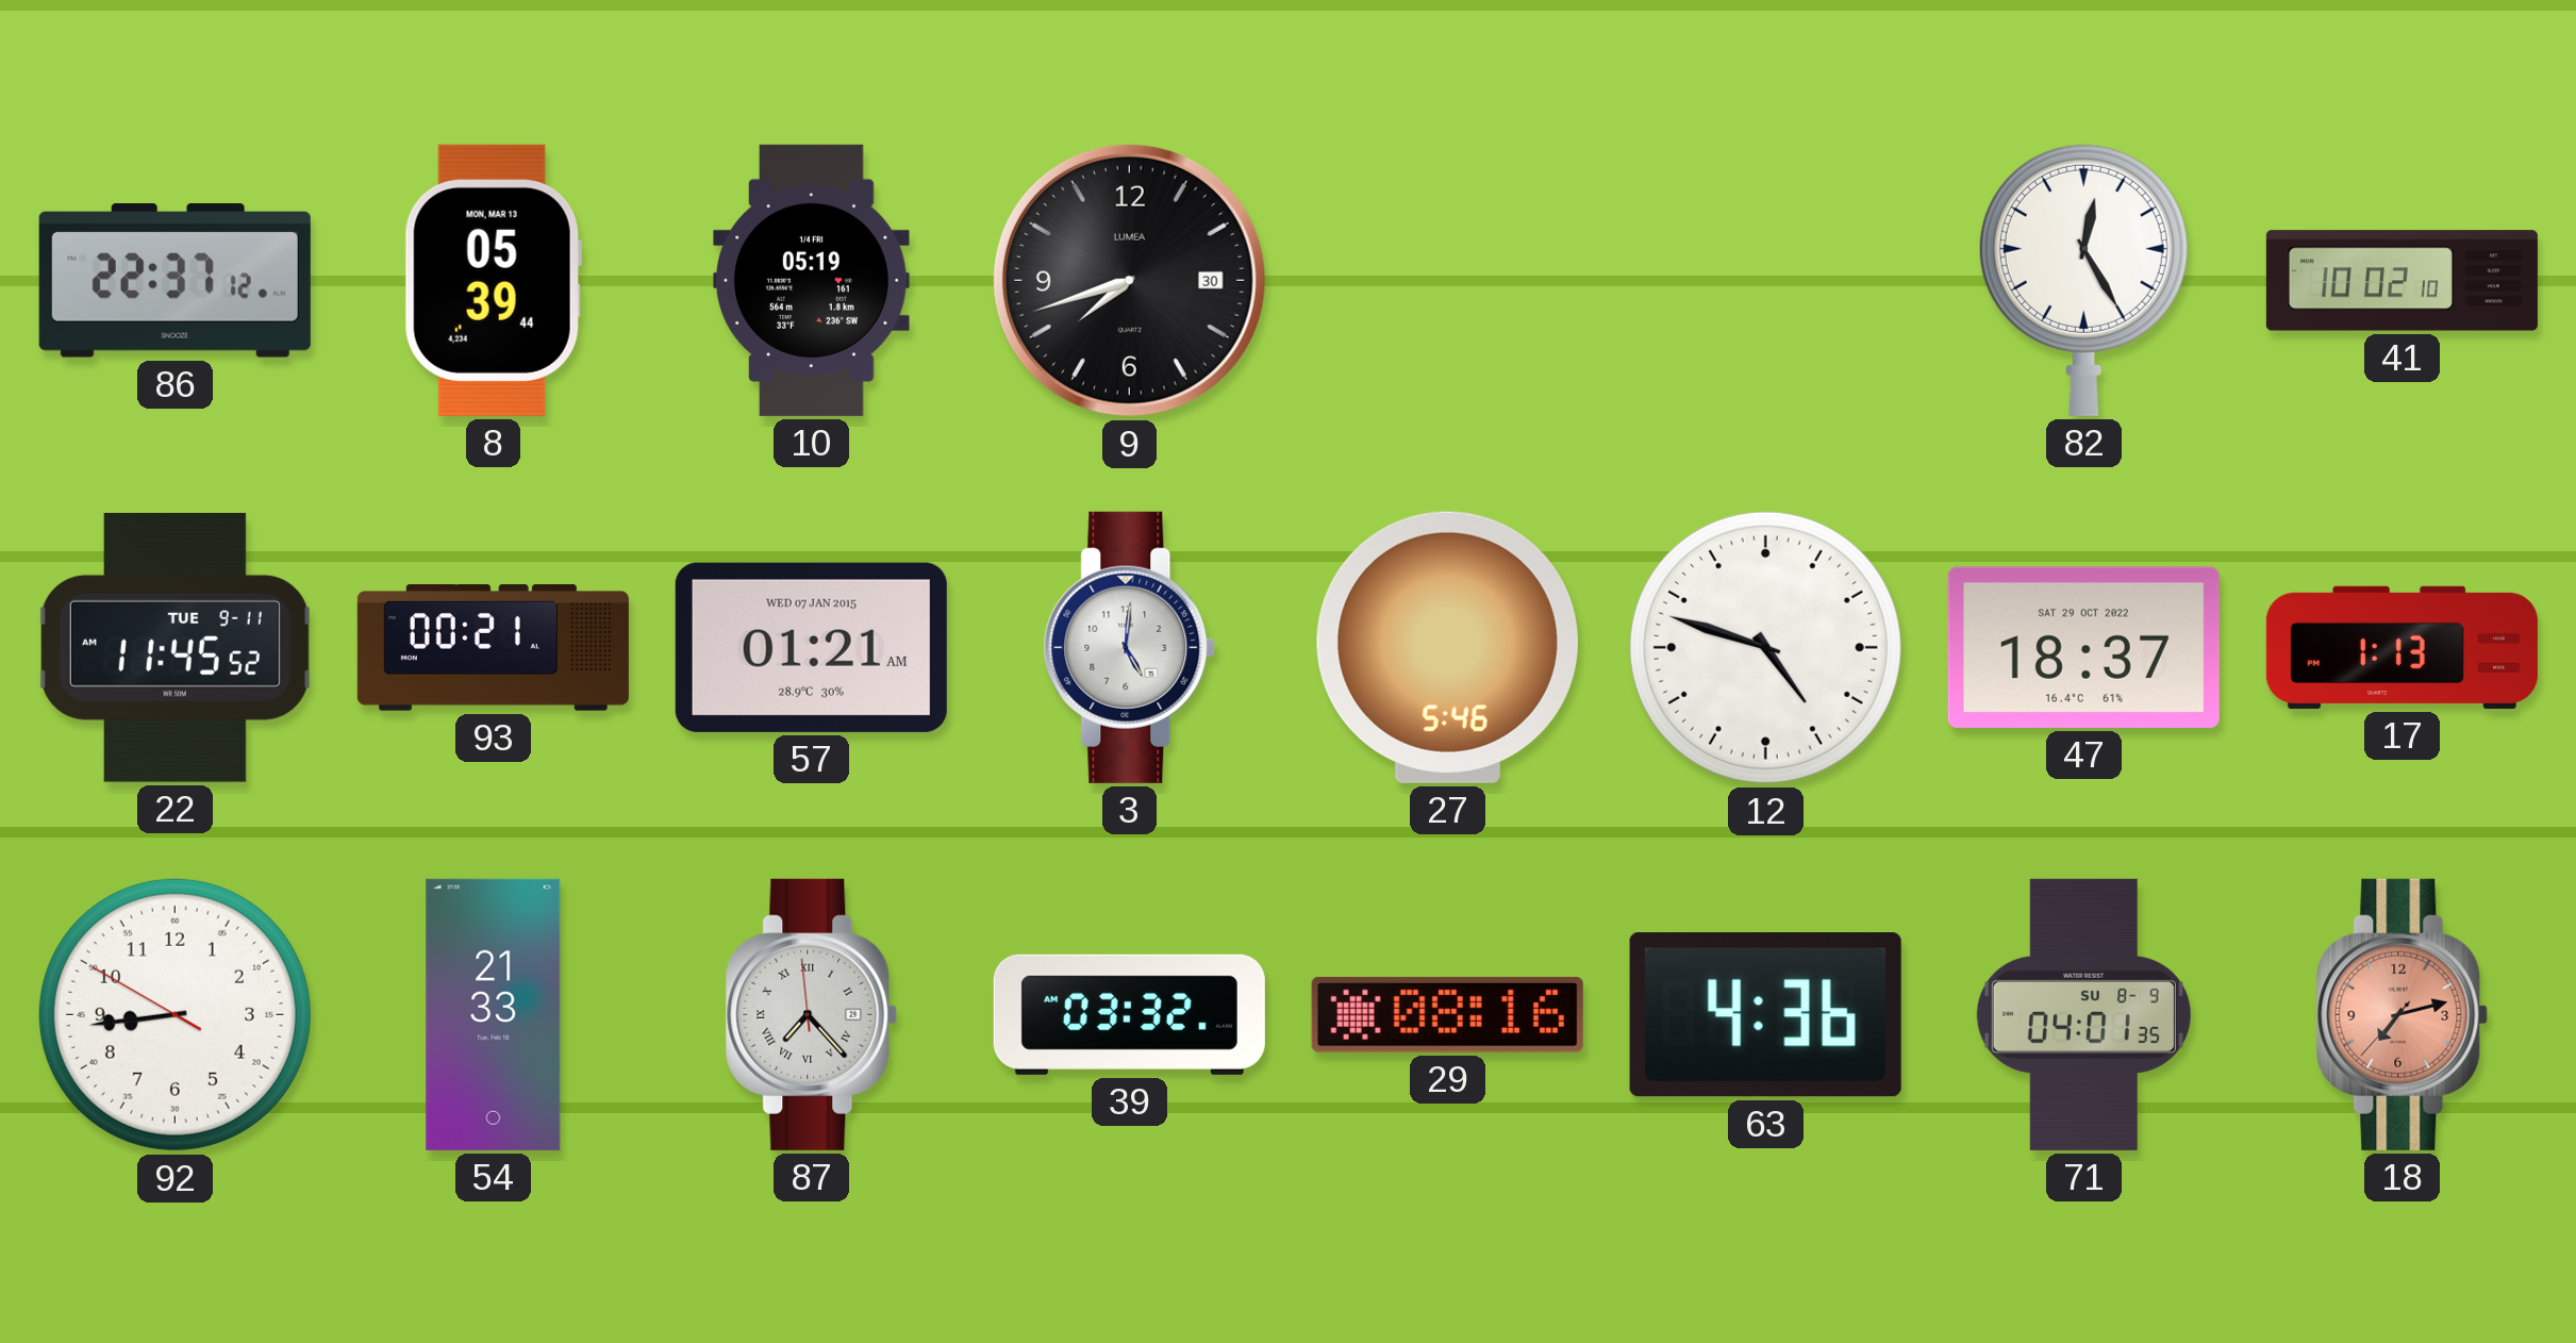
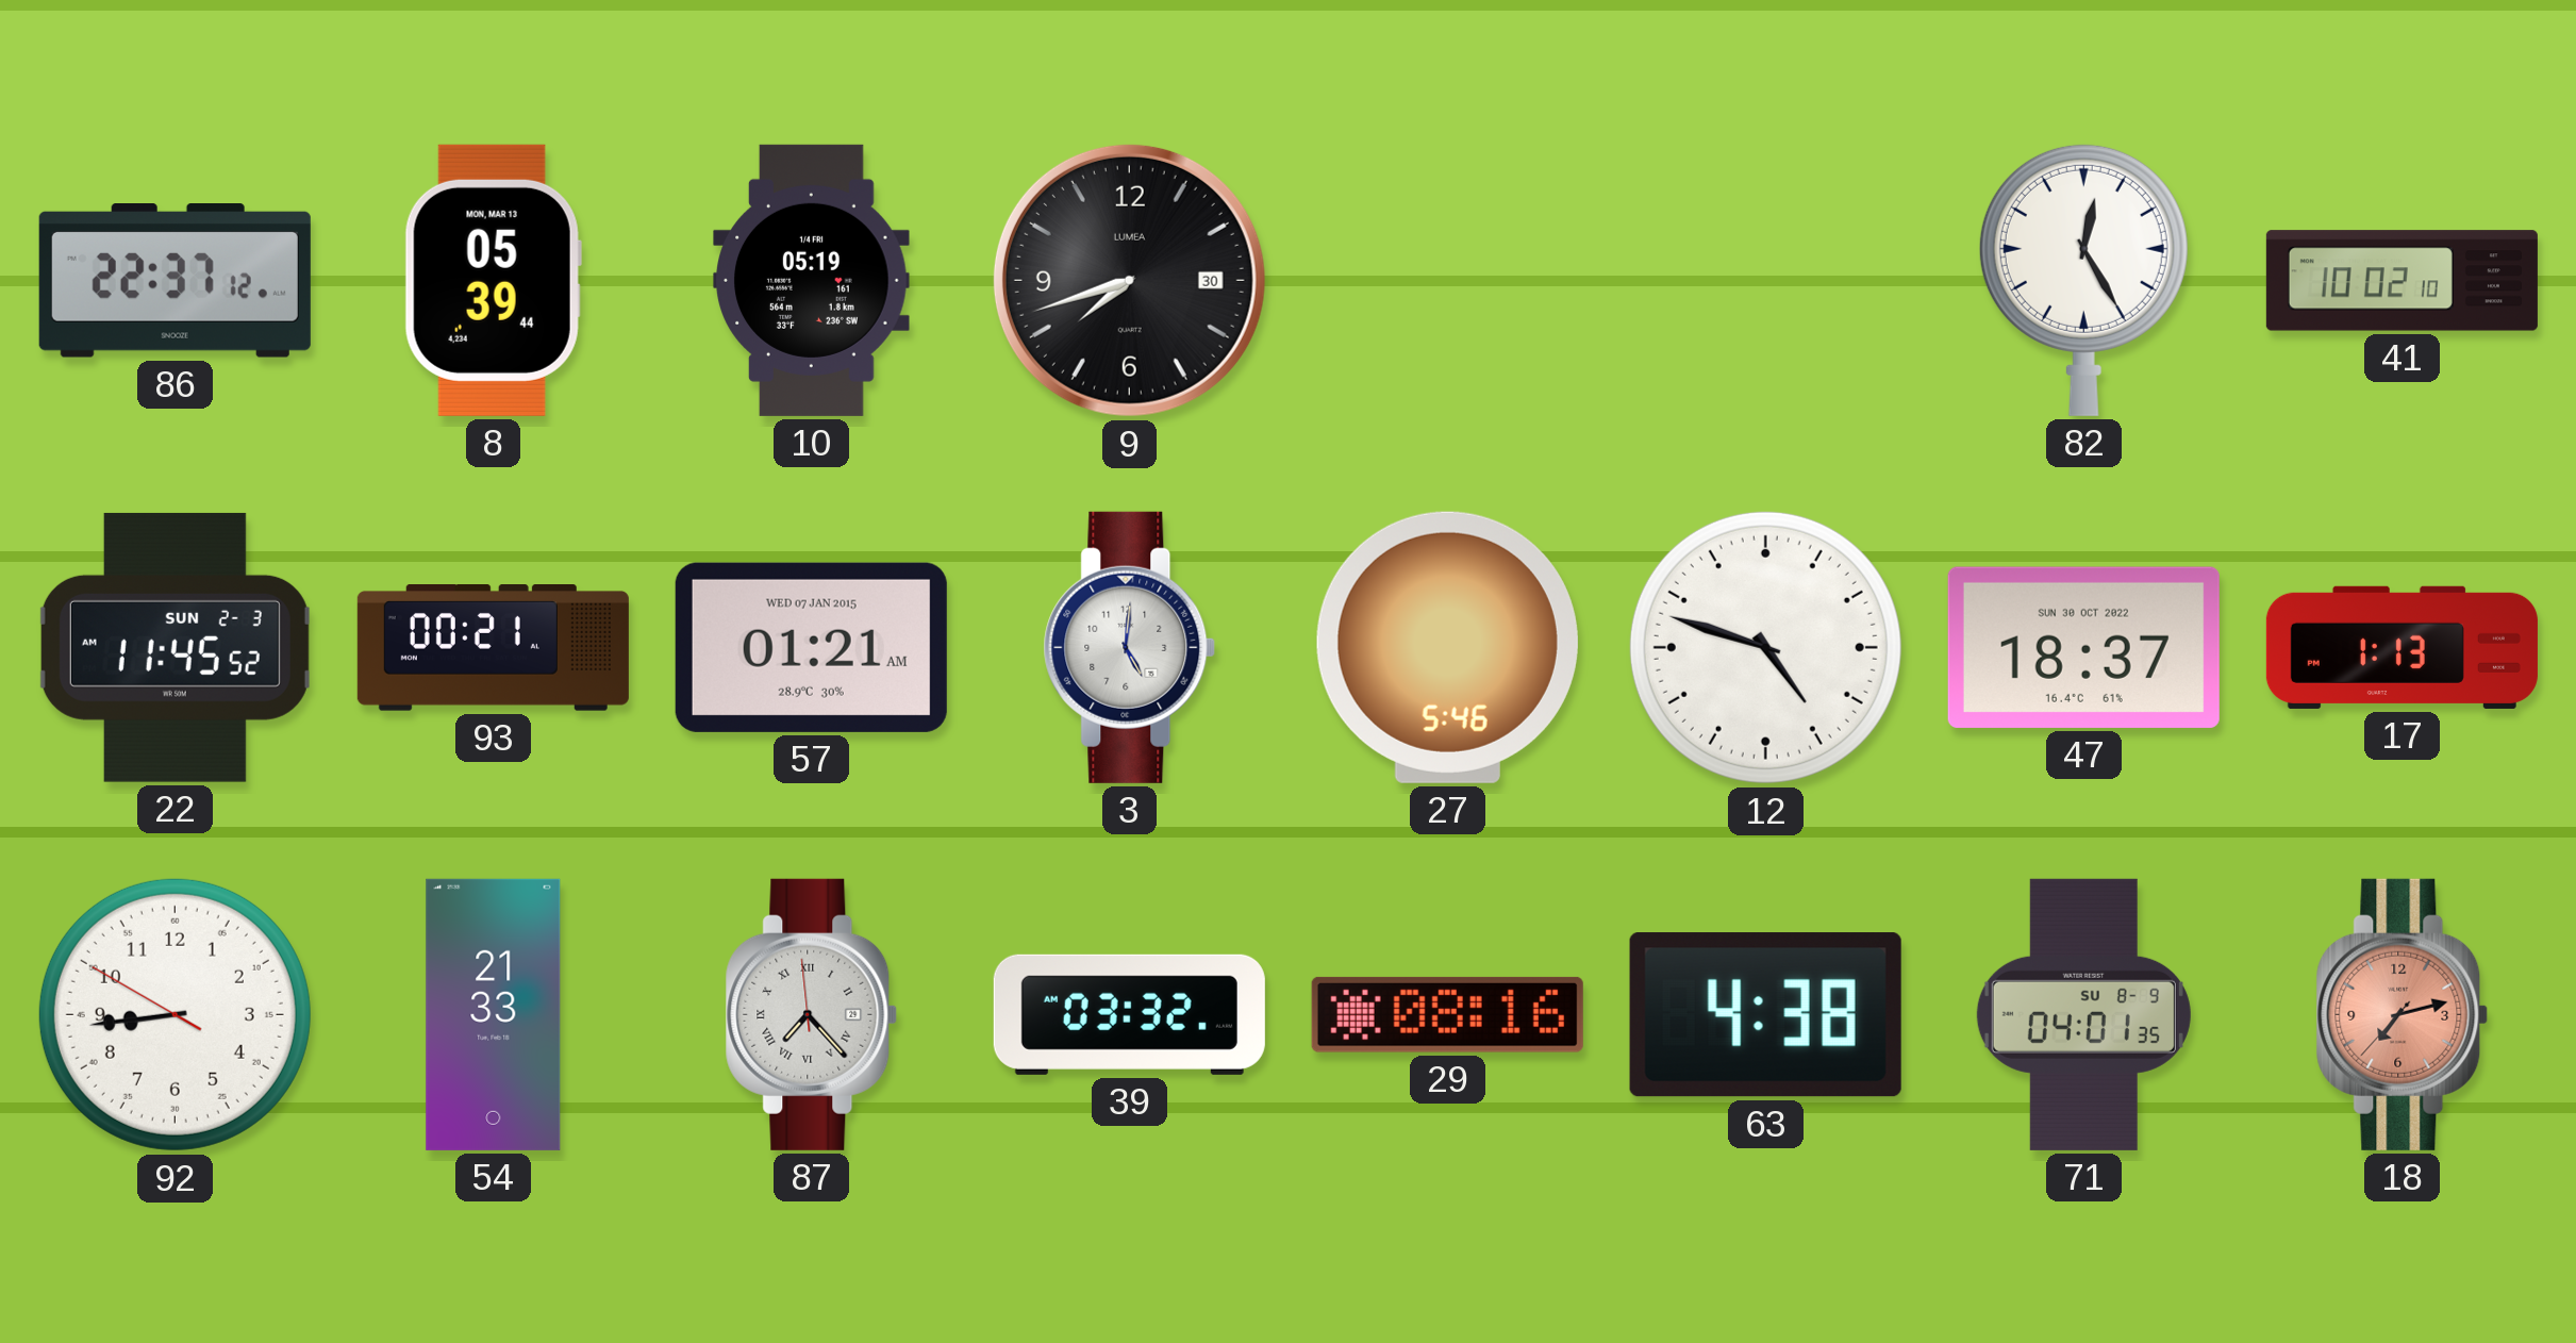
22 date: TUE 9-11 -> SUN 2-3 (174, 647)
47 date: SAT 29 OCT 2022 -> SUN 30 OCT 2022 (2083, 647)
63: 4:36 -> 4:38 (1765, 1015)
